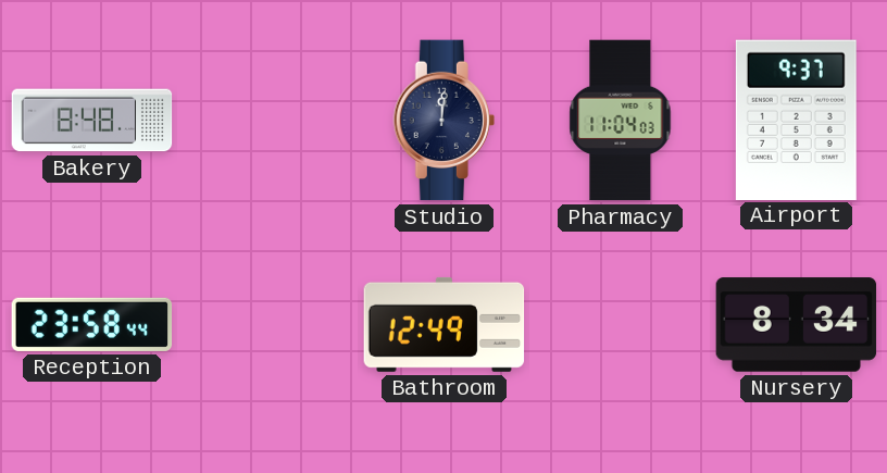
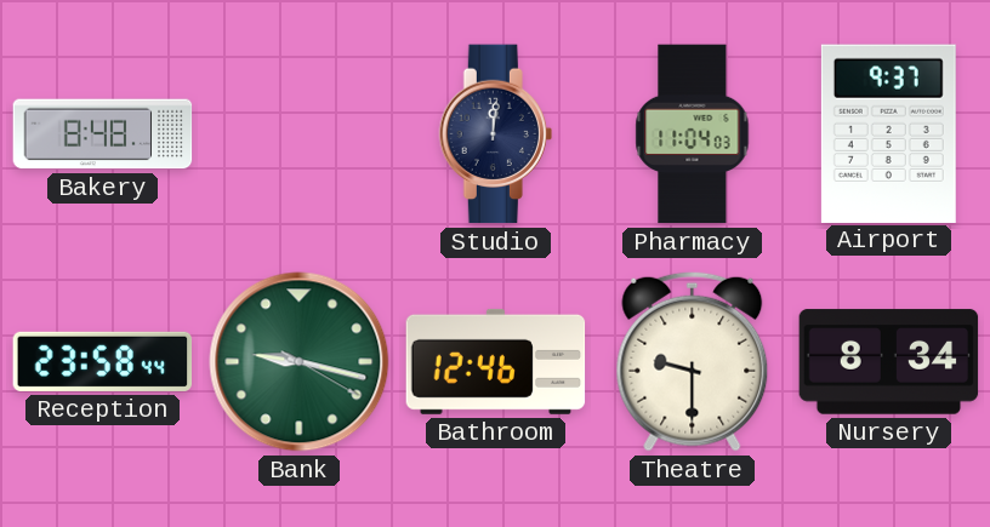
Bank: none -> 9:17 (300, 362)
Bathroom: 12:49 -> 12:46 (496, 361)
Theatre: none -> 9:30 (693, 361)
